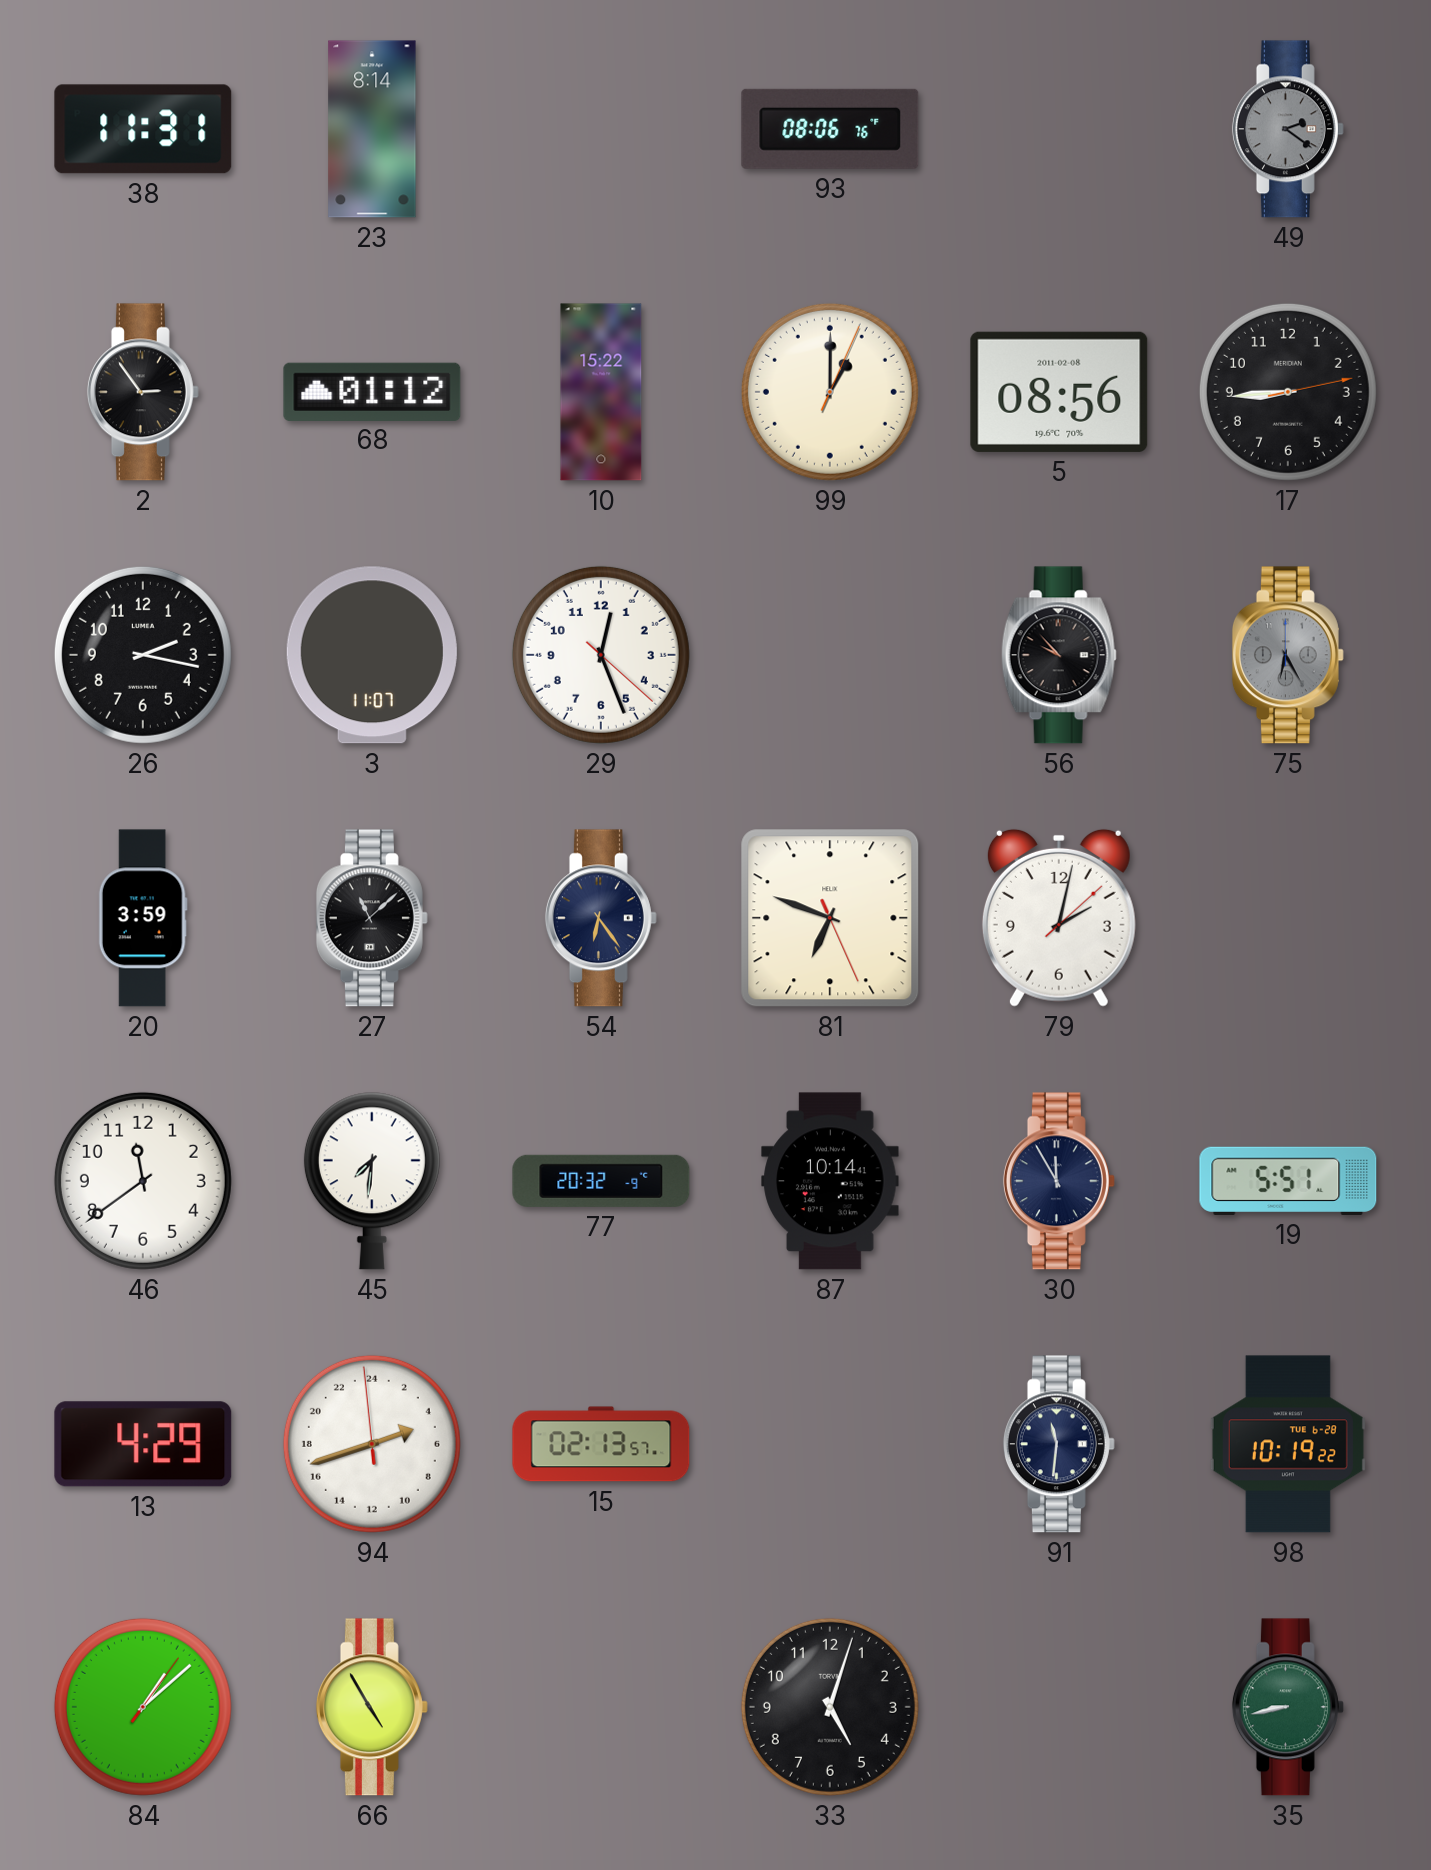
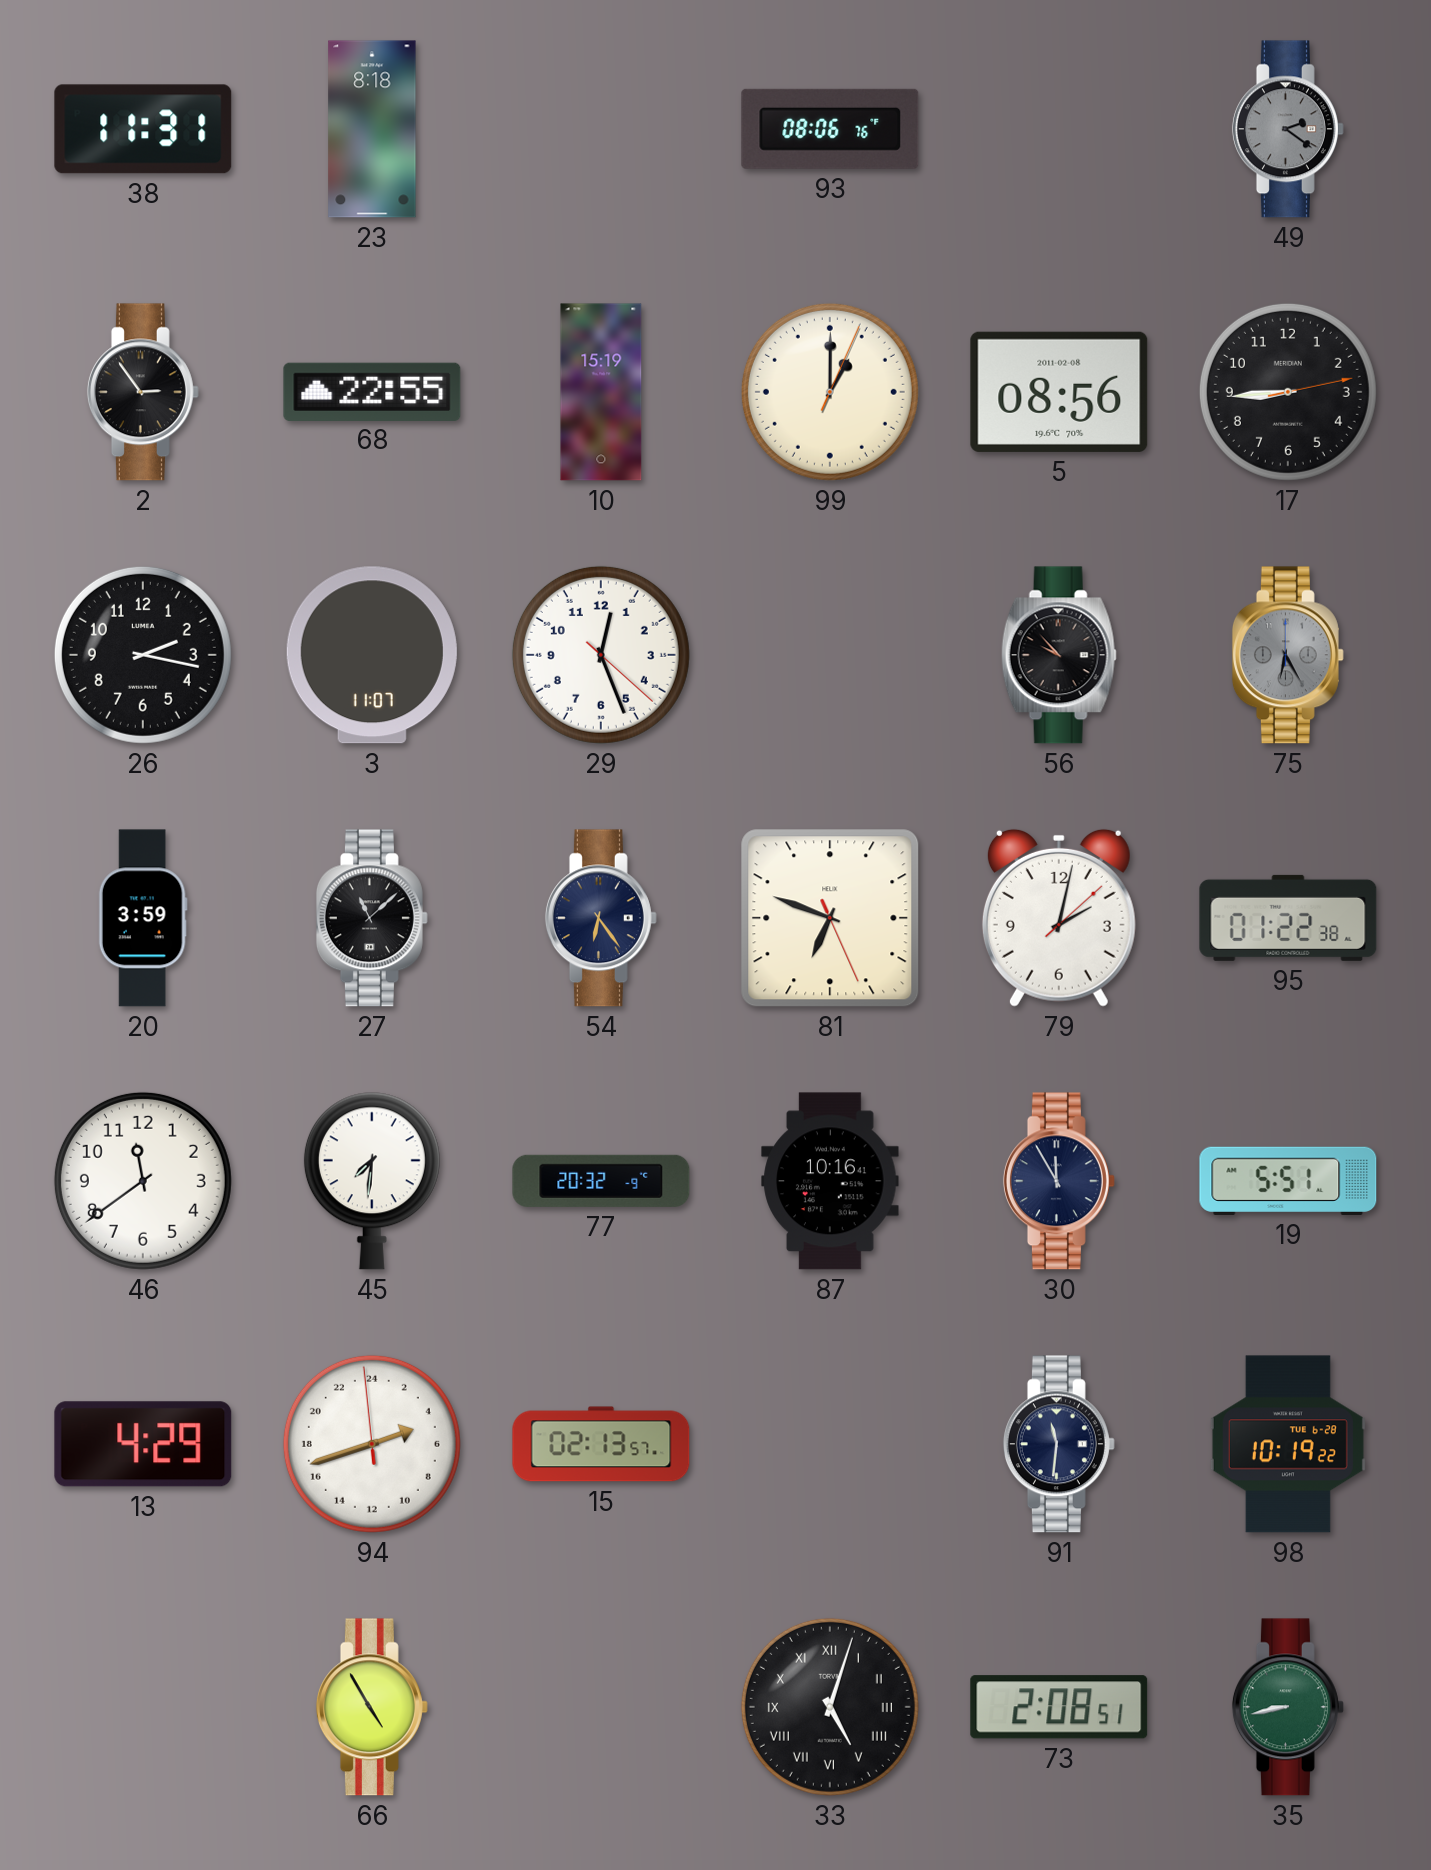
23: 8:14 -> 8:18 (372, 129)
68: 01:12 -> 22:55 (372, 391)
10: 15:22 -> 15:19 (601, 392)
95: none -> 01:22 (1288, 918)
87: 10:14 -> 10:16 (830, 1181)
84: 1:08 -> none (143, 1707)
33 numerals: Arabic -> Roman (830, 1707)
73: none -> 2:08 (1059, 1707)
